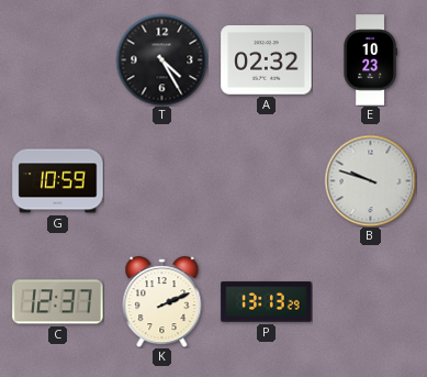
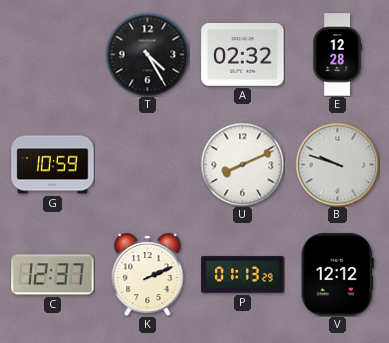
E: 10:23 -> 12:28 (337, 55)
U: none -> 8:11 (242, 164)
P: 13:13 -> 01:13 (243, 275)
V: none -> 12:12 (337, 275)
